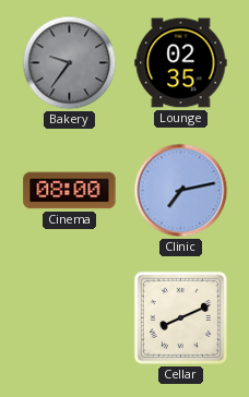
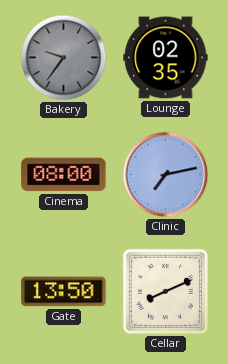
Gate: none -> 13:50 (64, 292)
